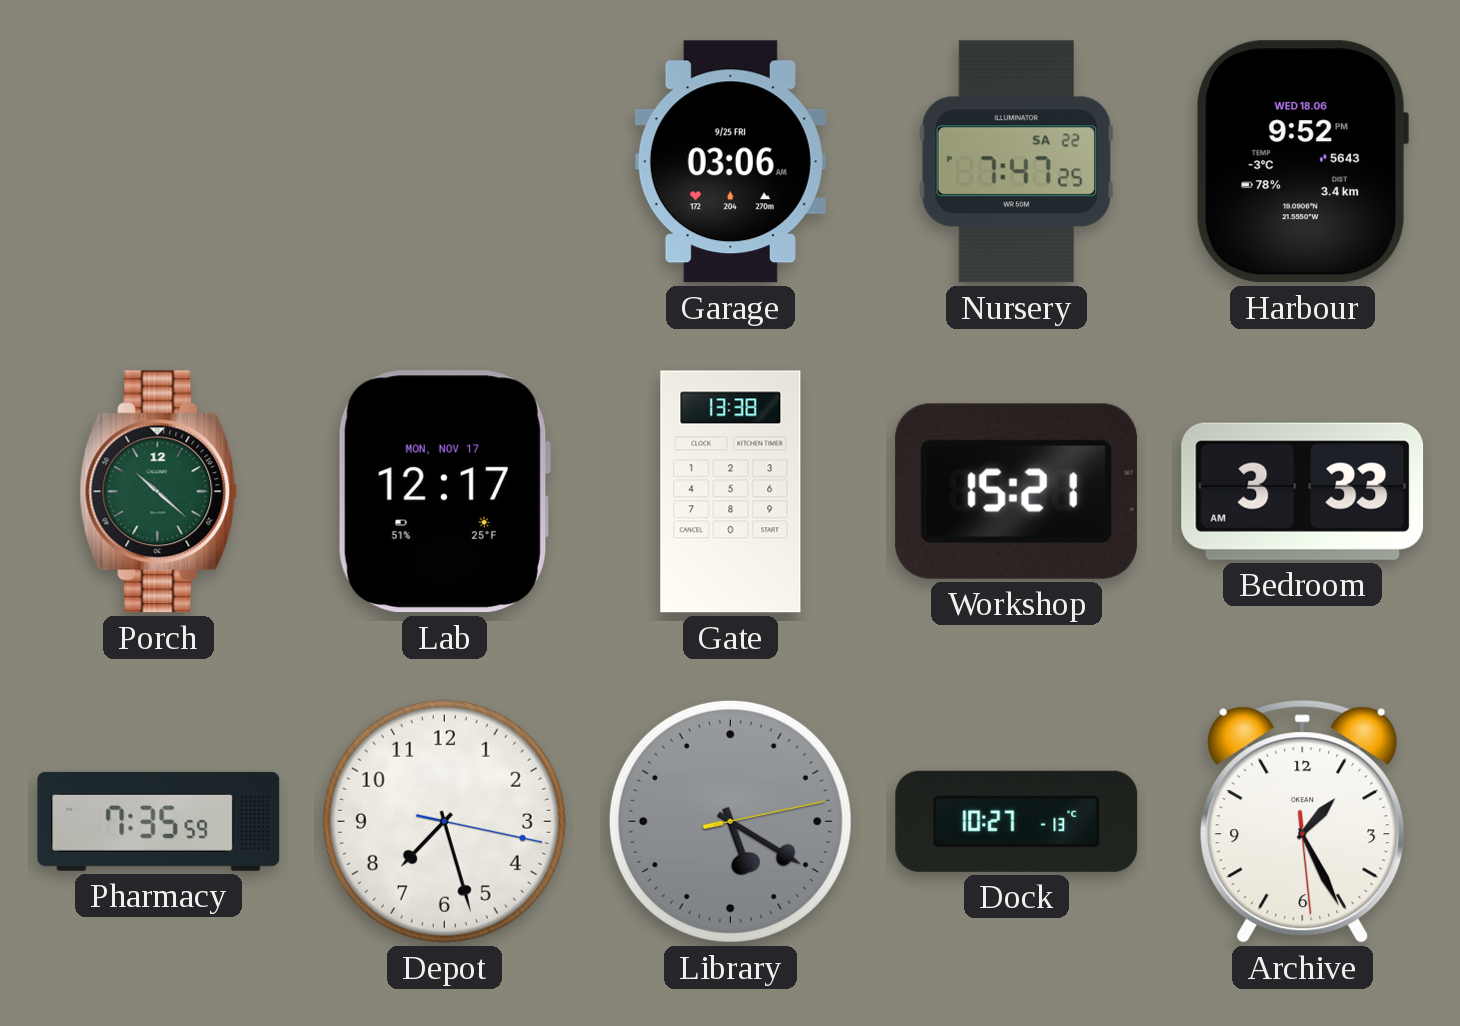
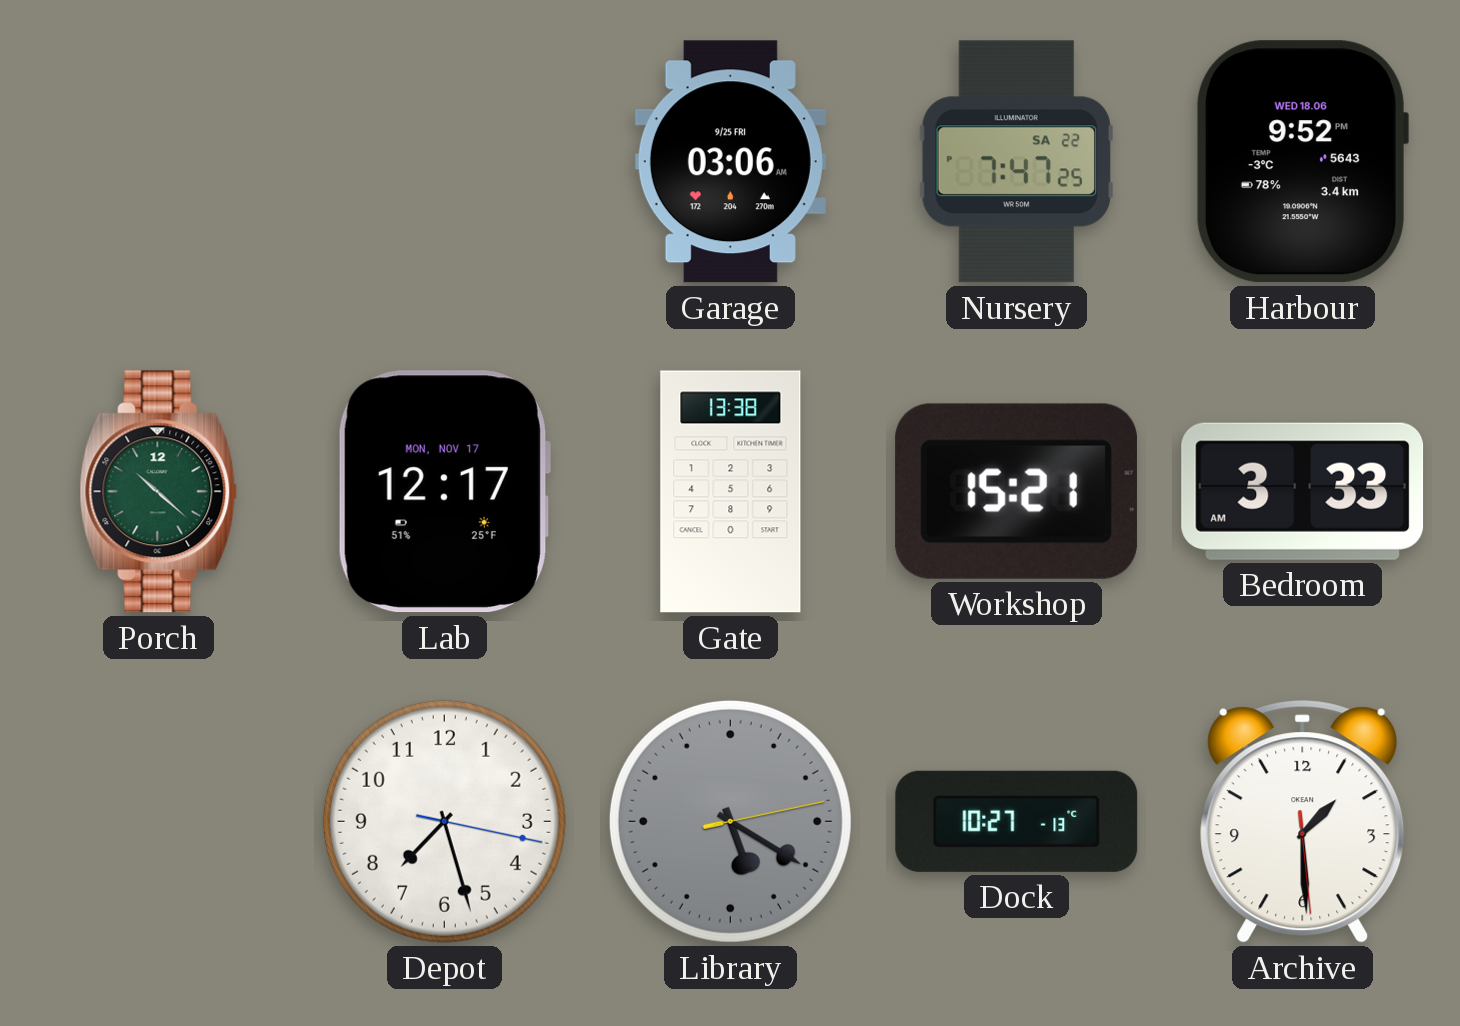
Pharmacy: 7:35 -> none (159, 821)
Archive: 1:25 -> 1:29 (1303, 822)
